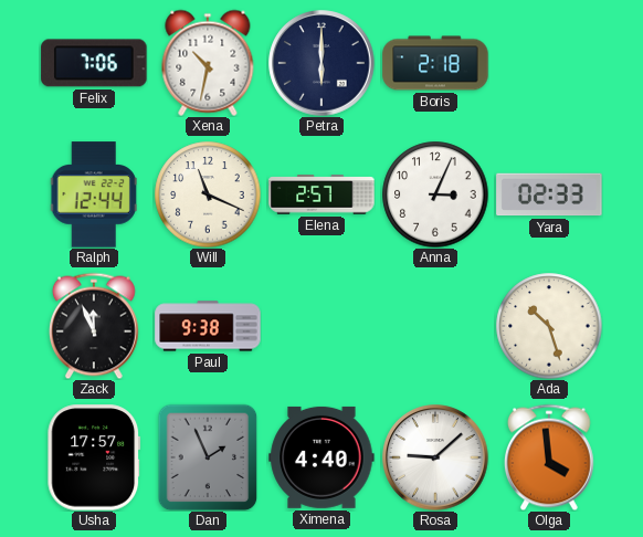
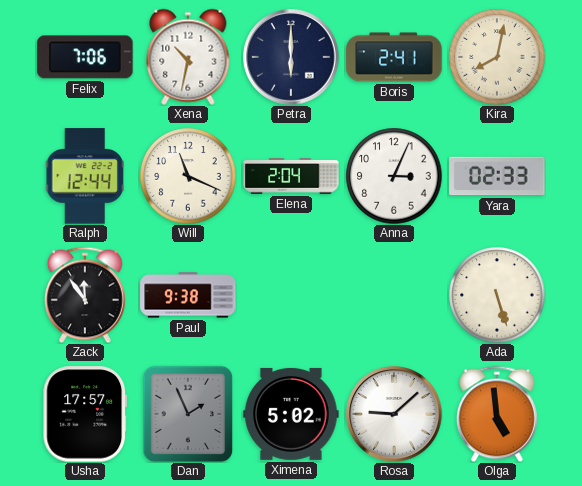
Boris: 2:18 -> 2:41 (394, 57)
Kira: none -> 8:02 (497, 57)
Elena: 2:57 -> 2:04 (291, 176)
Zack: 11:56 -> 11:54 (85, 295)
Ada: 10:27 -> 5:27 (497, 295)
Ximena: 4:40 -> 5:02 (291, 414)
Olga: 3:59 -> 4:59 (497, 414)
